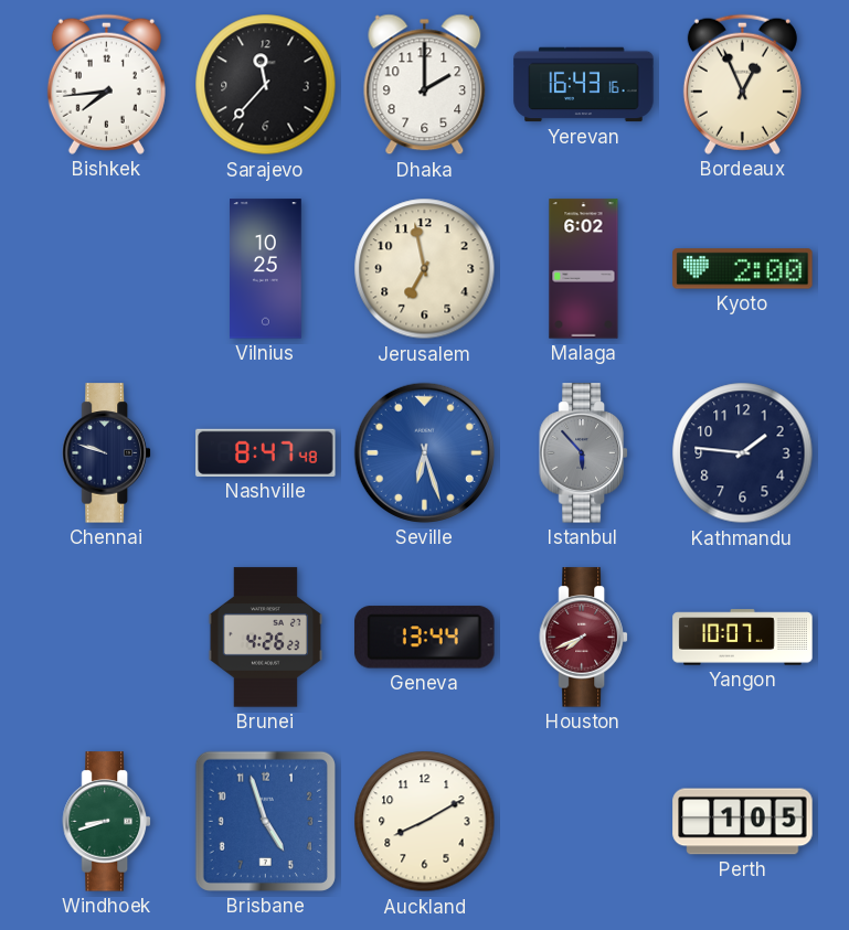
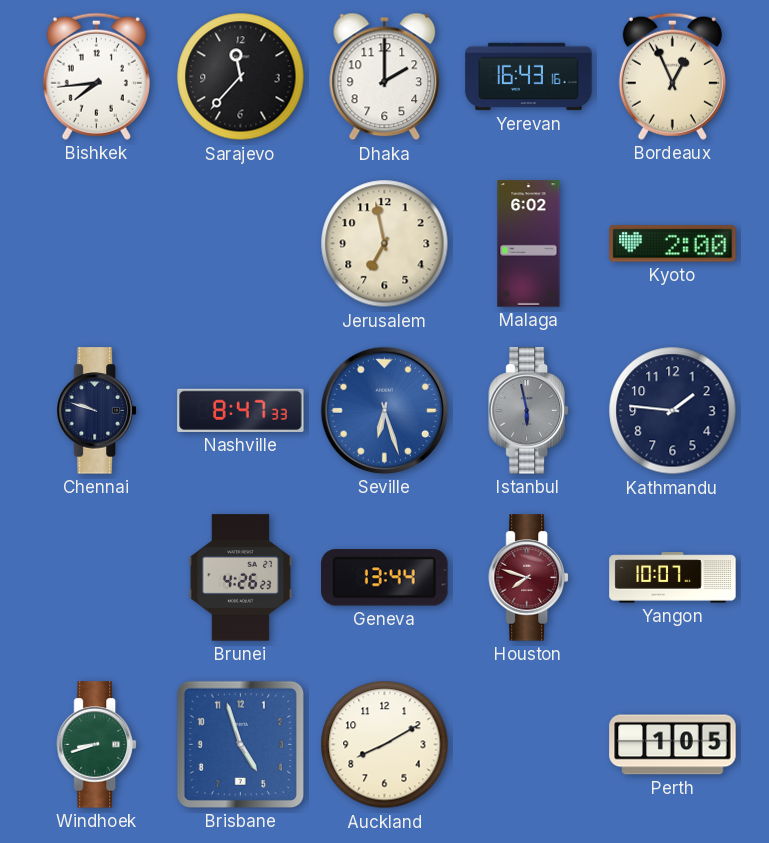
Vilnius: 10:25 -> none (266, 269)
Nashville: 8:47:48 -> 8:47:33 (241, 410)
Istanbul: 5:53 -> 5:58 (529, 411)
Houston: 7:41 -> 7:48 (529, 578)
